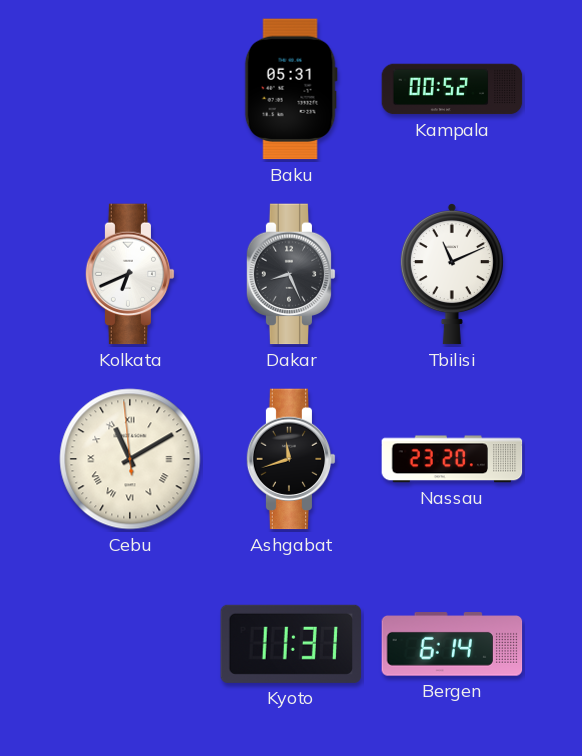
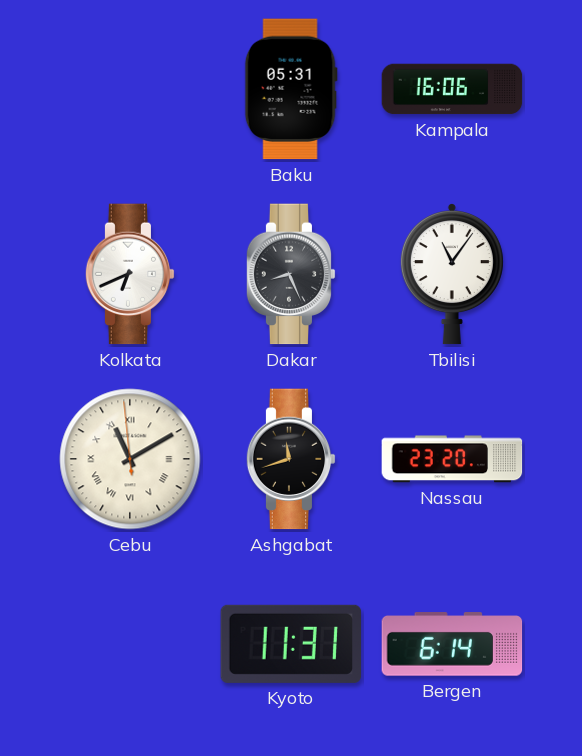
Kampala: 00:52 -> 16:06 (452, 89)
Tbilisi: 11:11 -> 11:06 (452, 275)
